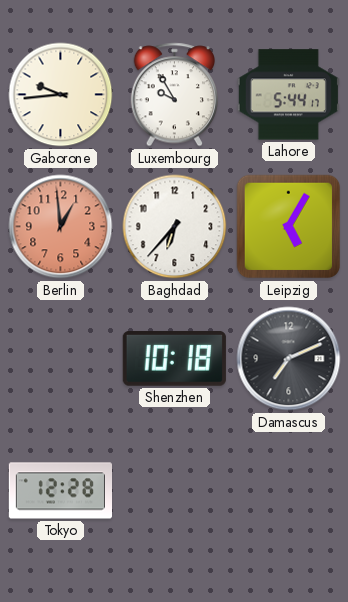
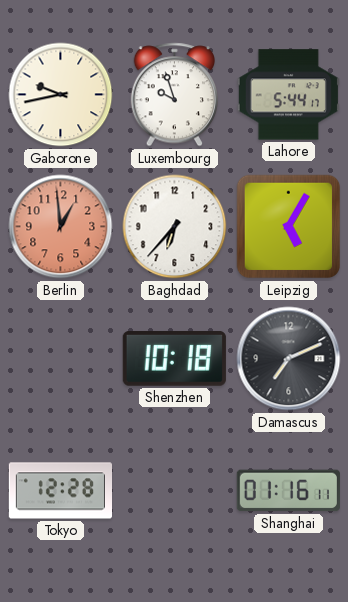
Gaborone: 9:44 -> 9:43 (61, 95)
Luxembourg: 9:55 -> 9:57 (174, 95)
Shanghai: none -> 01:16 (288, 491)
